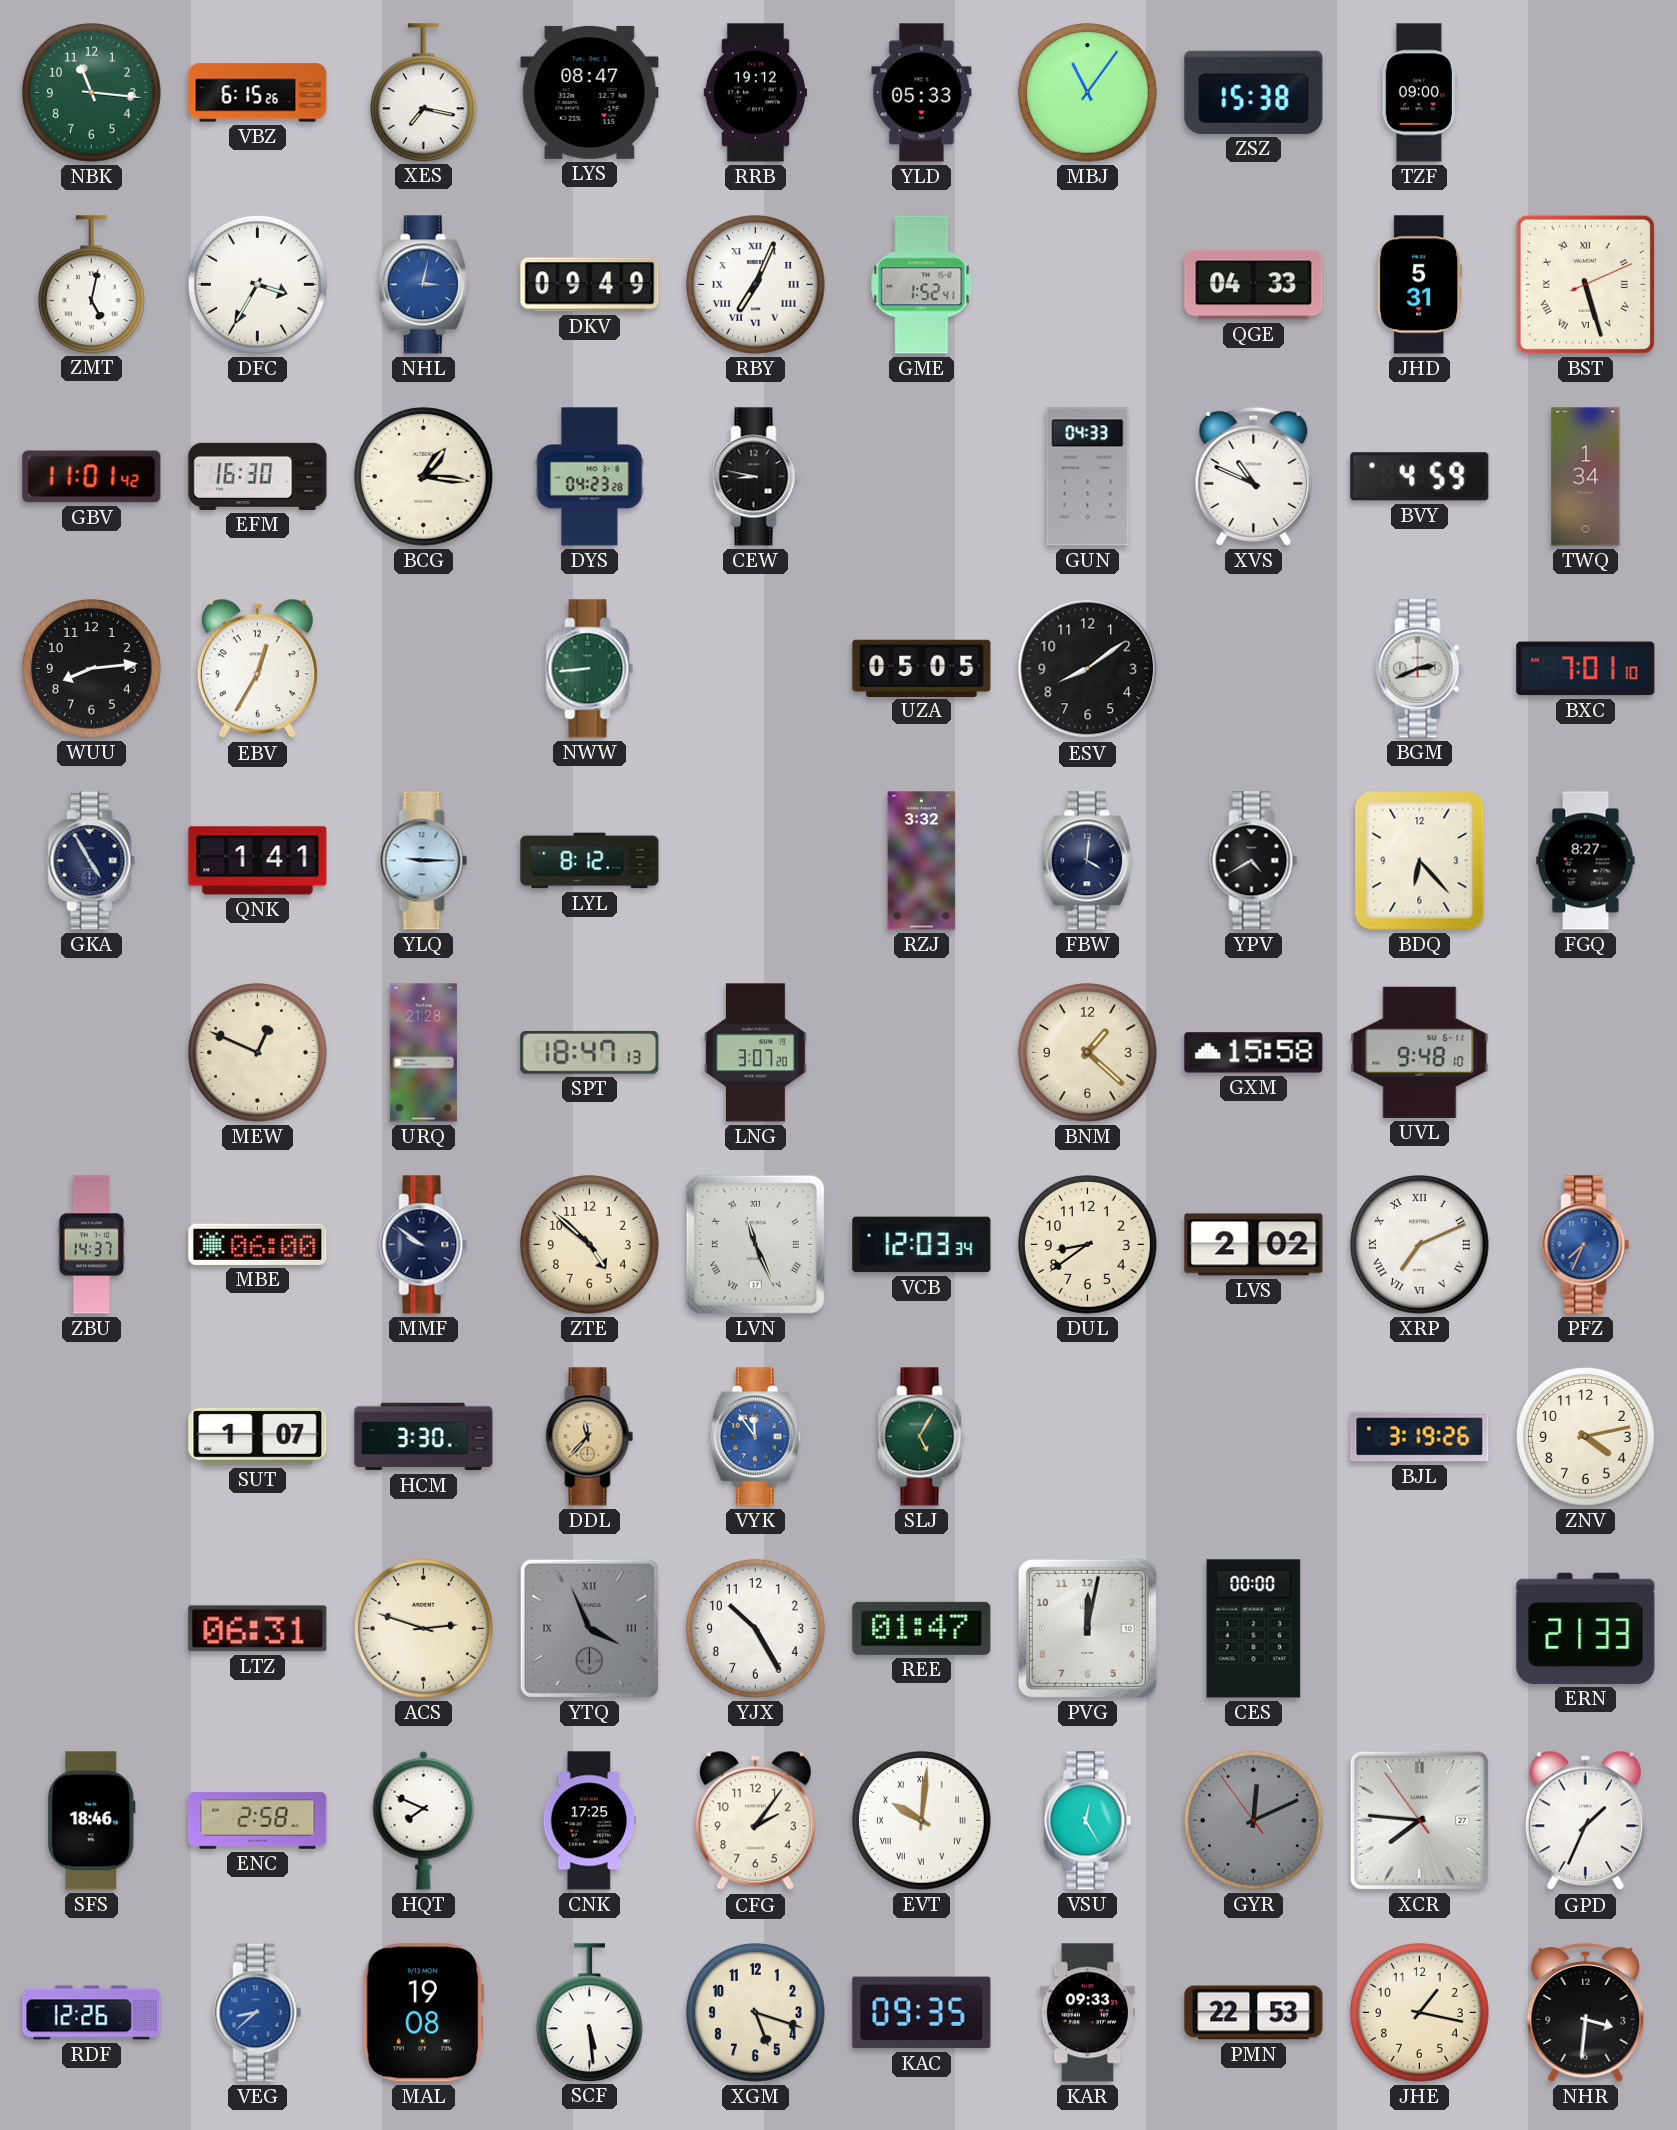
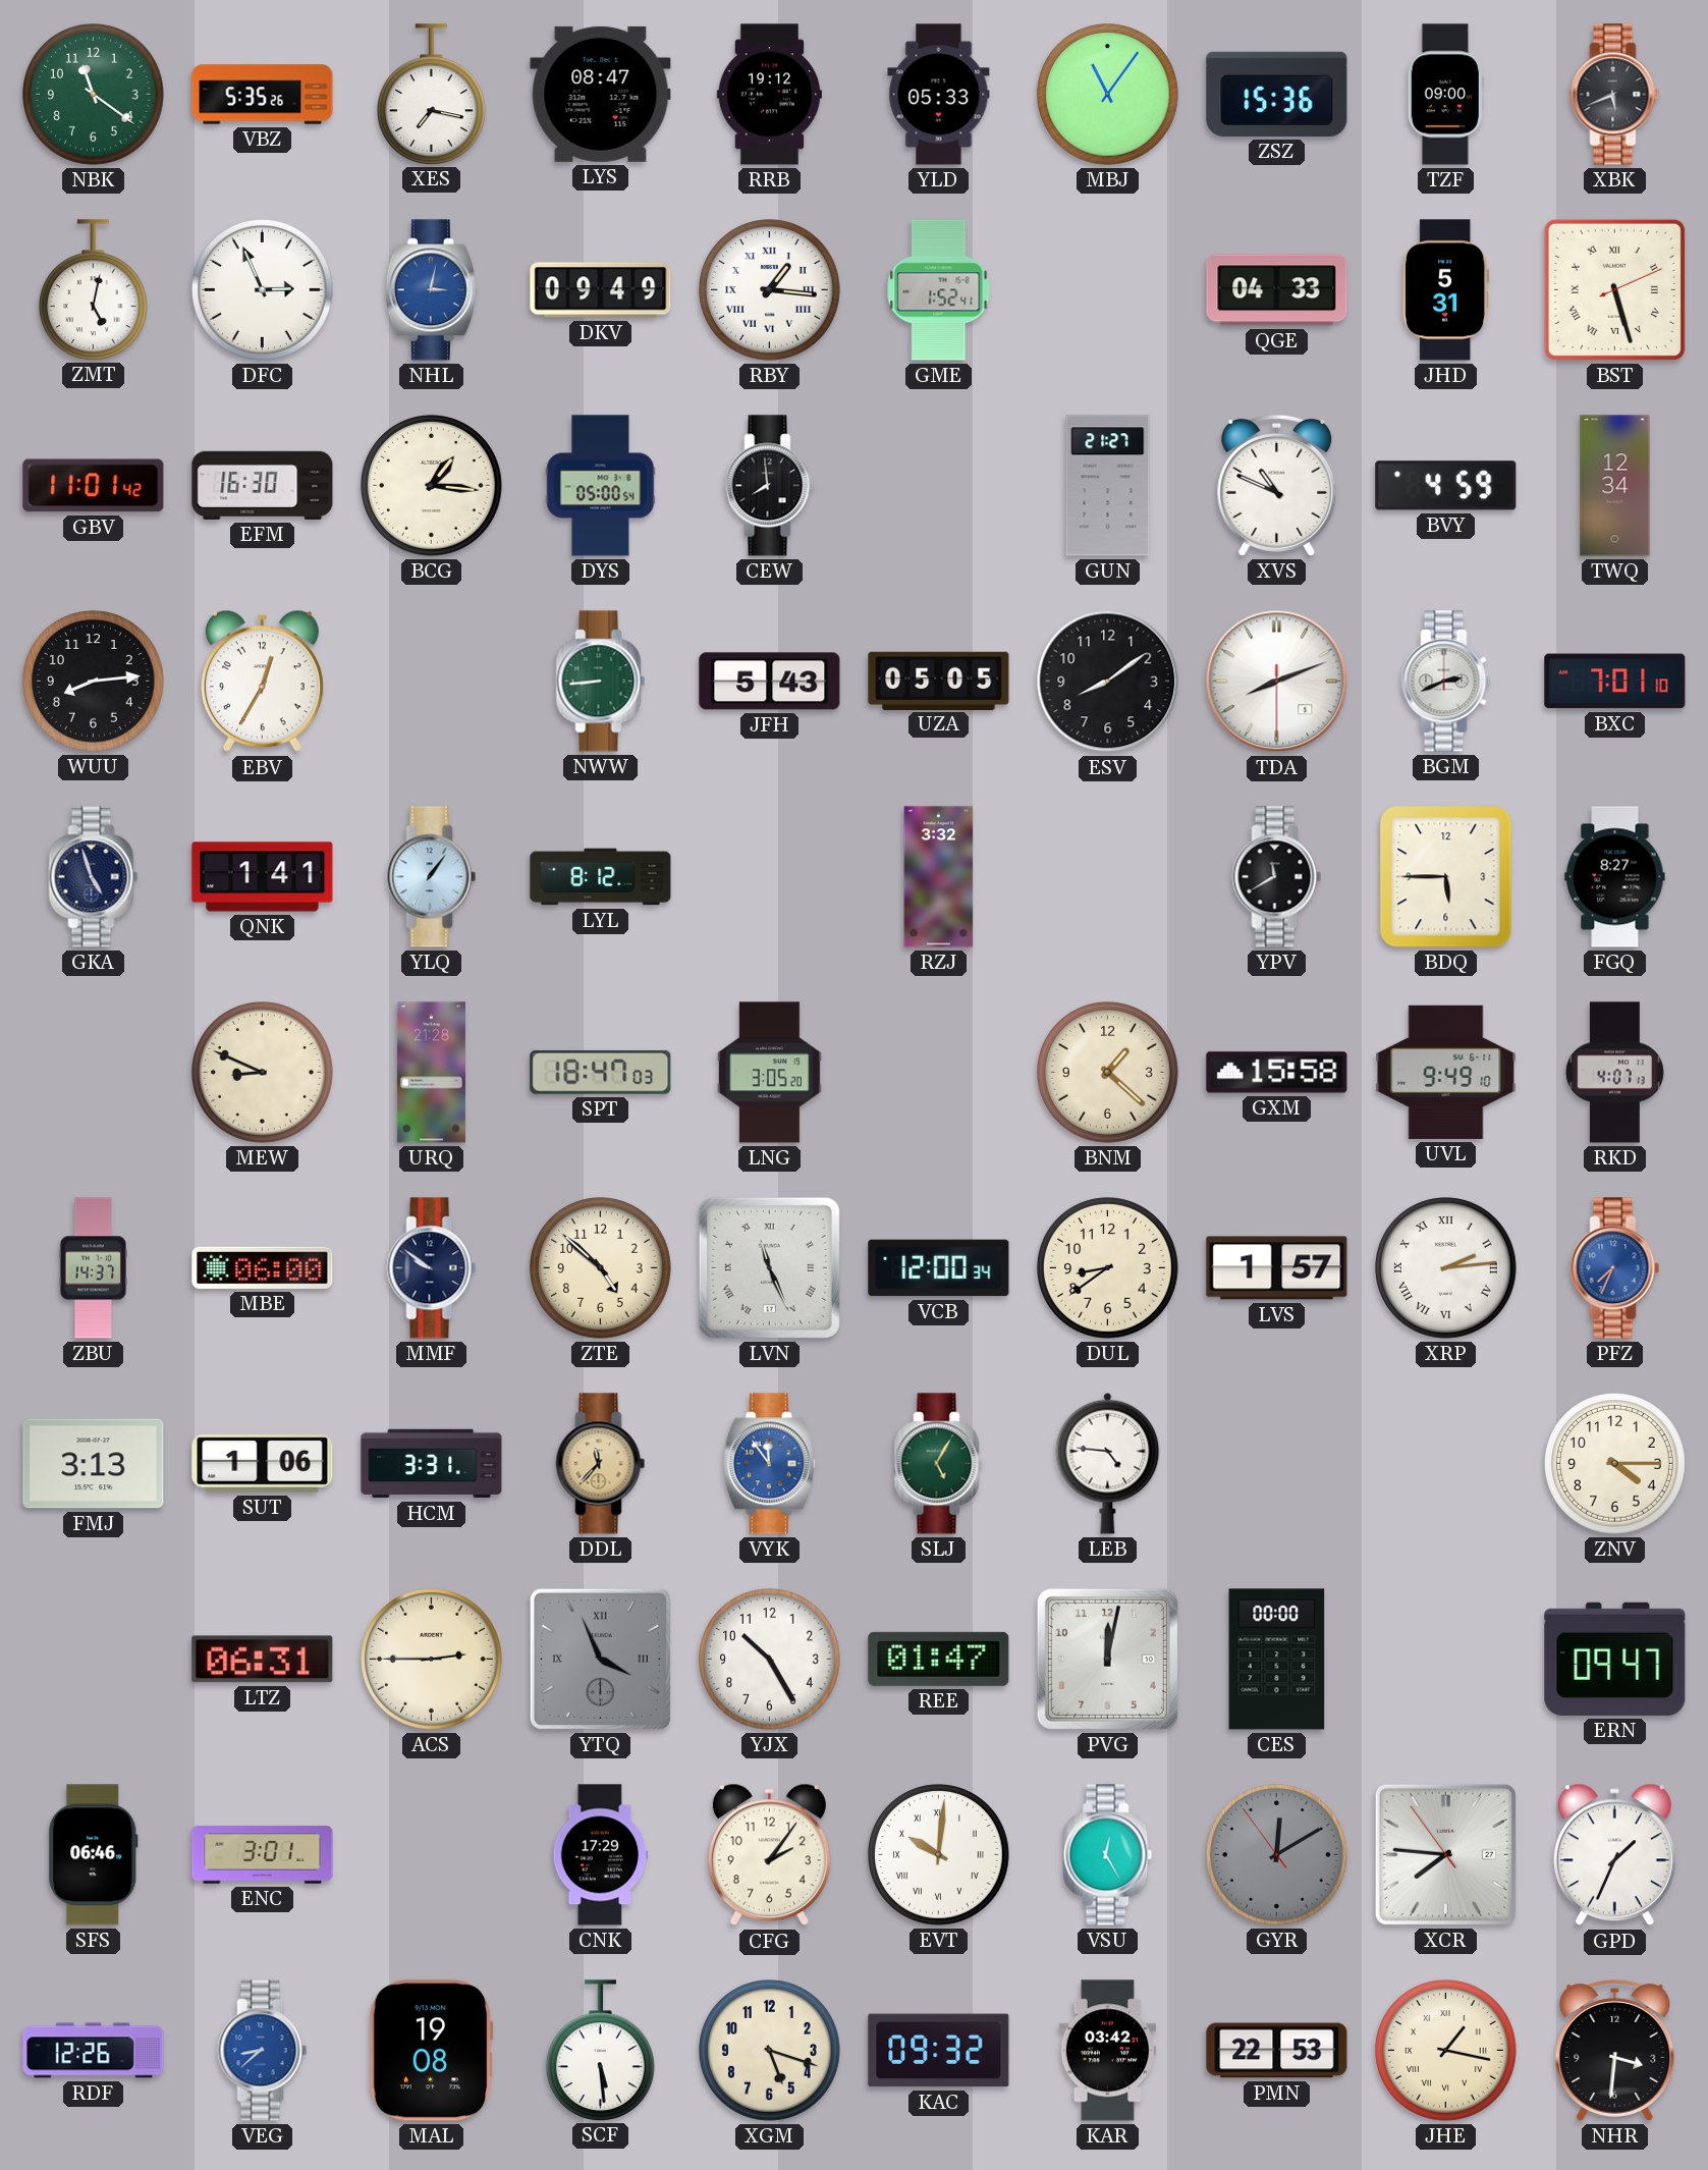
NBK: 11:16 -> 11:21 (94, 95)
VBZ: 6:15 -> 5:35 (263, 95)
ZSZ: 15:38 -> 15:36 (1277, 94)
XBK: none -> 5:41 (1615, 95)
DFC: 3:35 -> 2:56 (263, 290)
RBY: 7:04 -> 1:16 (770, 290)
DYS: 04:23 -> 05:00 (601, 486)
CEW: 8:47 -> 7:59 (770, 486)
GUN: 04:33 -> 21:27 (1108, 486)
TWQ: 1:34 -> 12:34 (1615, 486)
JFH: none -> 5:43 (770, 682)
TDA: none -> 8:11 (1277, 682)
GKA: 4:55 -> 4:57 (94, 877)
YLQ: 9:15 -> 1:06 (432, 877)
FBW: 4:01 -> none (1087, 861)
YPV: 4:40 -> 11:40 (1277, 877)
BDQ: 6:23 -> 5:45 (1446, 877)
MEW: 12:49 -> 8:49 (263, 1073)
SPT: 18:47:13 -> 18:47:03 (601, 1072)
LNG: 3:07 -> 3:05 (770, 1073)
UVL: 9:48 -> 9:49 (1446, 1072)
RKD: none -> 4:07 (1614, 1073)
VCB: 12:03 -> 12:00 (939, 1268)
LVS: 2:02 -> 1:57 (1277, 1268)
XRP: 7:11 -> 2:14 (1446, 1268)
FMJ: none -> 3:13 (94, 1464)
SUT: 1:07 -> 1:06 (263, 1464)
HCM: 3:30 -> 3:31 (432, 1464)
LEB: none -> 4:46 (1108, 1463)
BJL: 3:19 -> none (1420, 1437)
ZNV: 4:13 -> 4:15 (1615, 1464)
ACS: 2:48 -> 2:45 (432, 1660)
ERN: 21:33 -> 09:47 (1615, 1659)
SFS: 18:46 -> 06:46 (94, 1855)
ENC: 2:58 -> 3:01 (263, 1855)
HQT: 7:49 -> none (424, 1820)
CNK: 17:25 -> 17:29 (600, 1855)
GYR: 12:10 -> 12:09 (1277, 1855)
KAC: 09:35 -> 09:32 (939, 2051)
KAR: 09:33 -> 03:42 (1107, 2051)
JHE numerals: Arabic -> Roman (1446, 2051)
